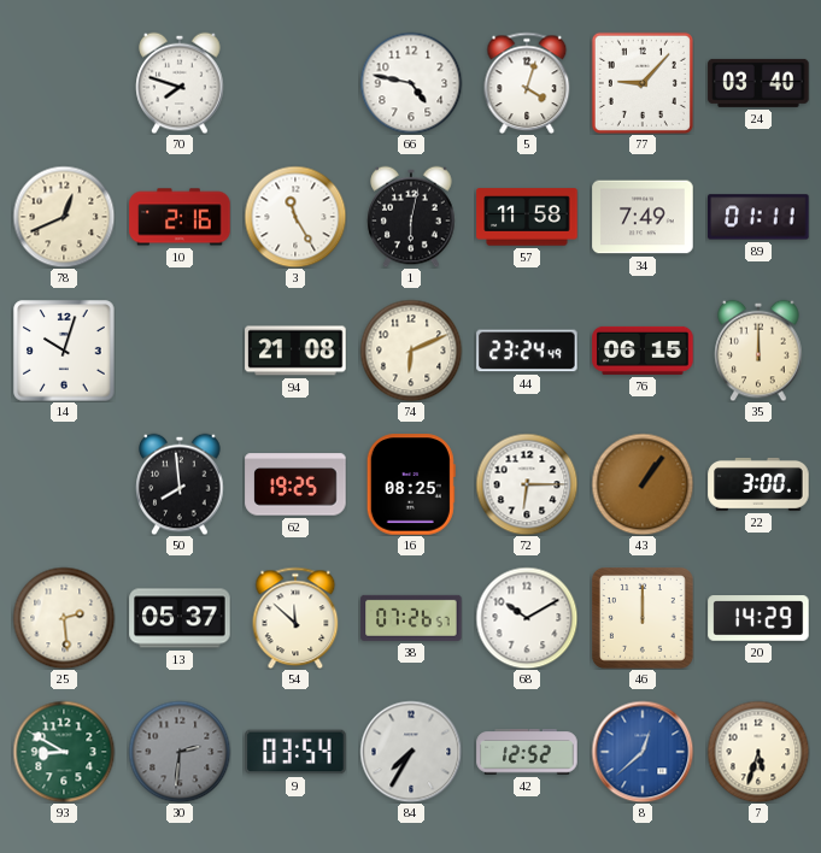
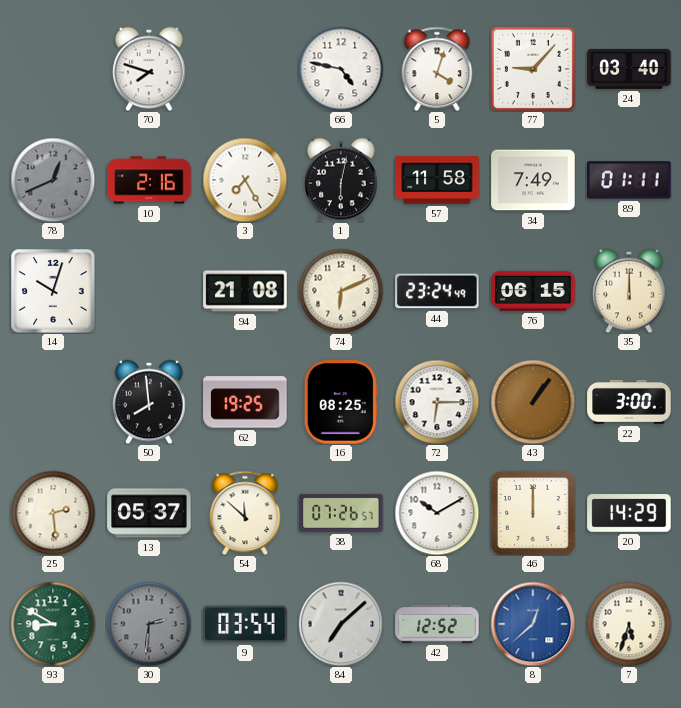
78 dial: cream -> grey (53, 180)
3: 11:25 -> 7:25 (245, 180)
84: 7:35 -> 7:08 (341, 624)
